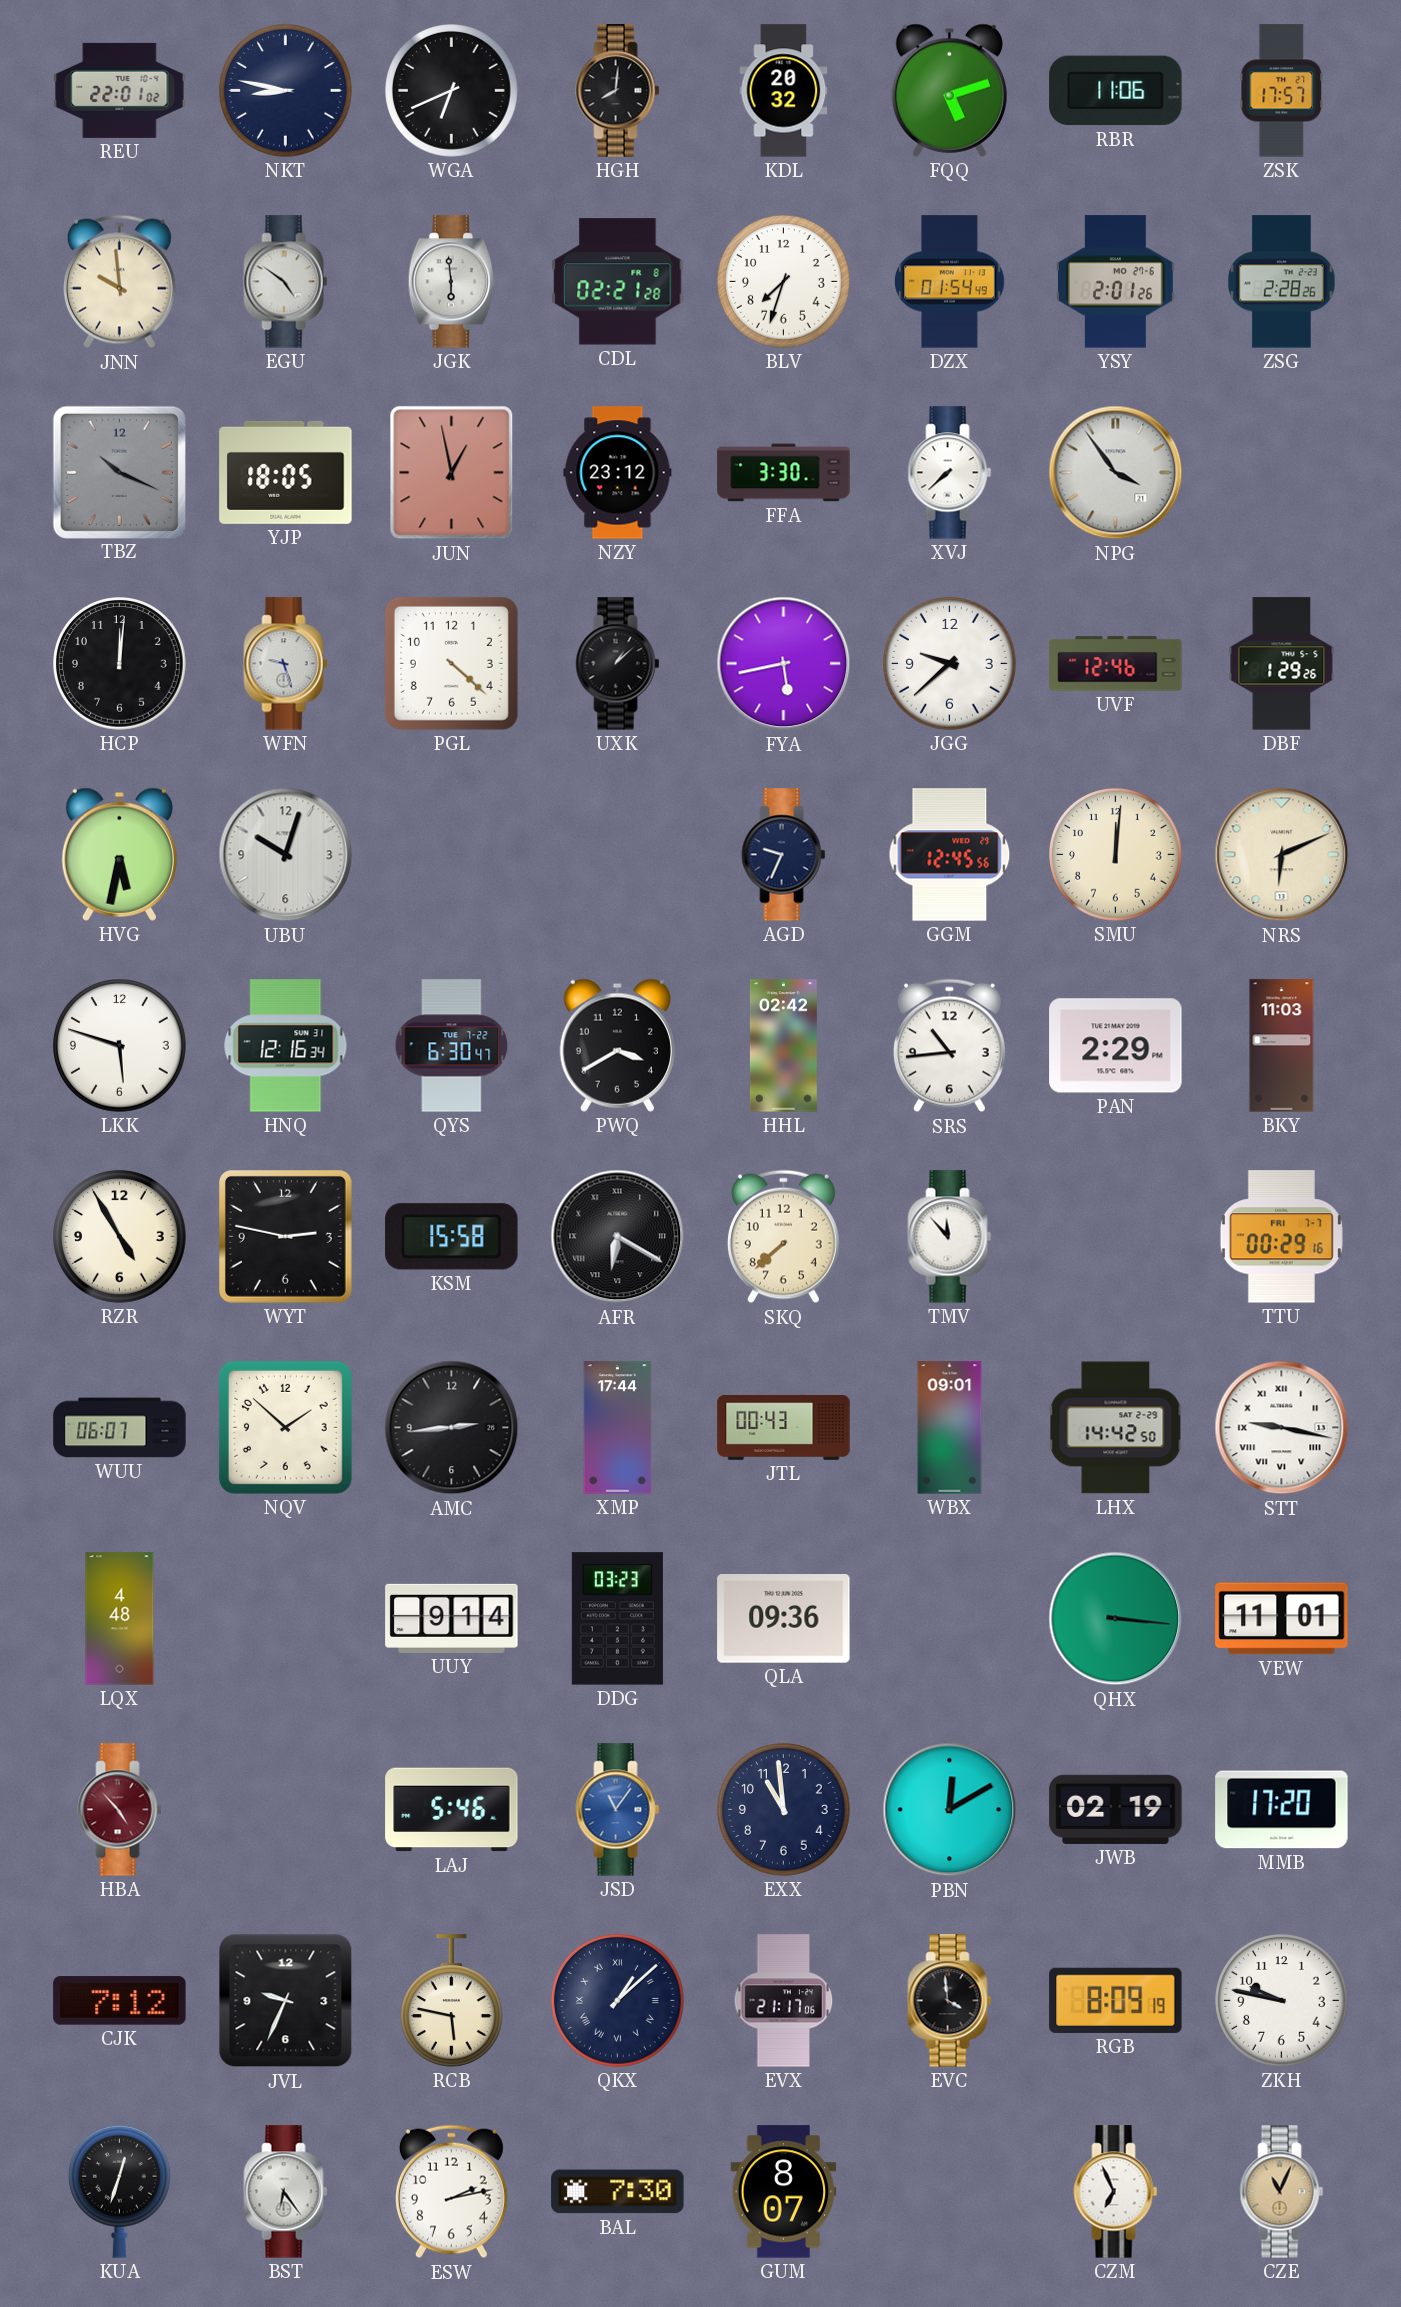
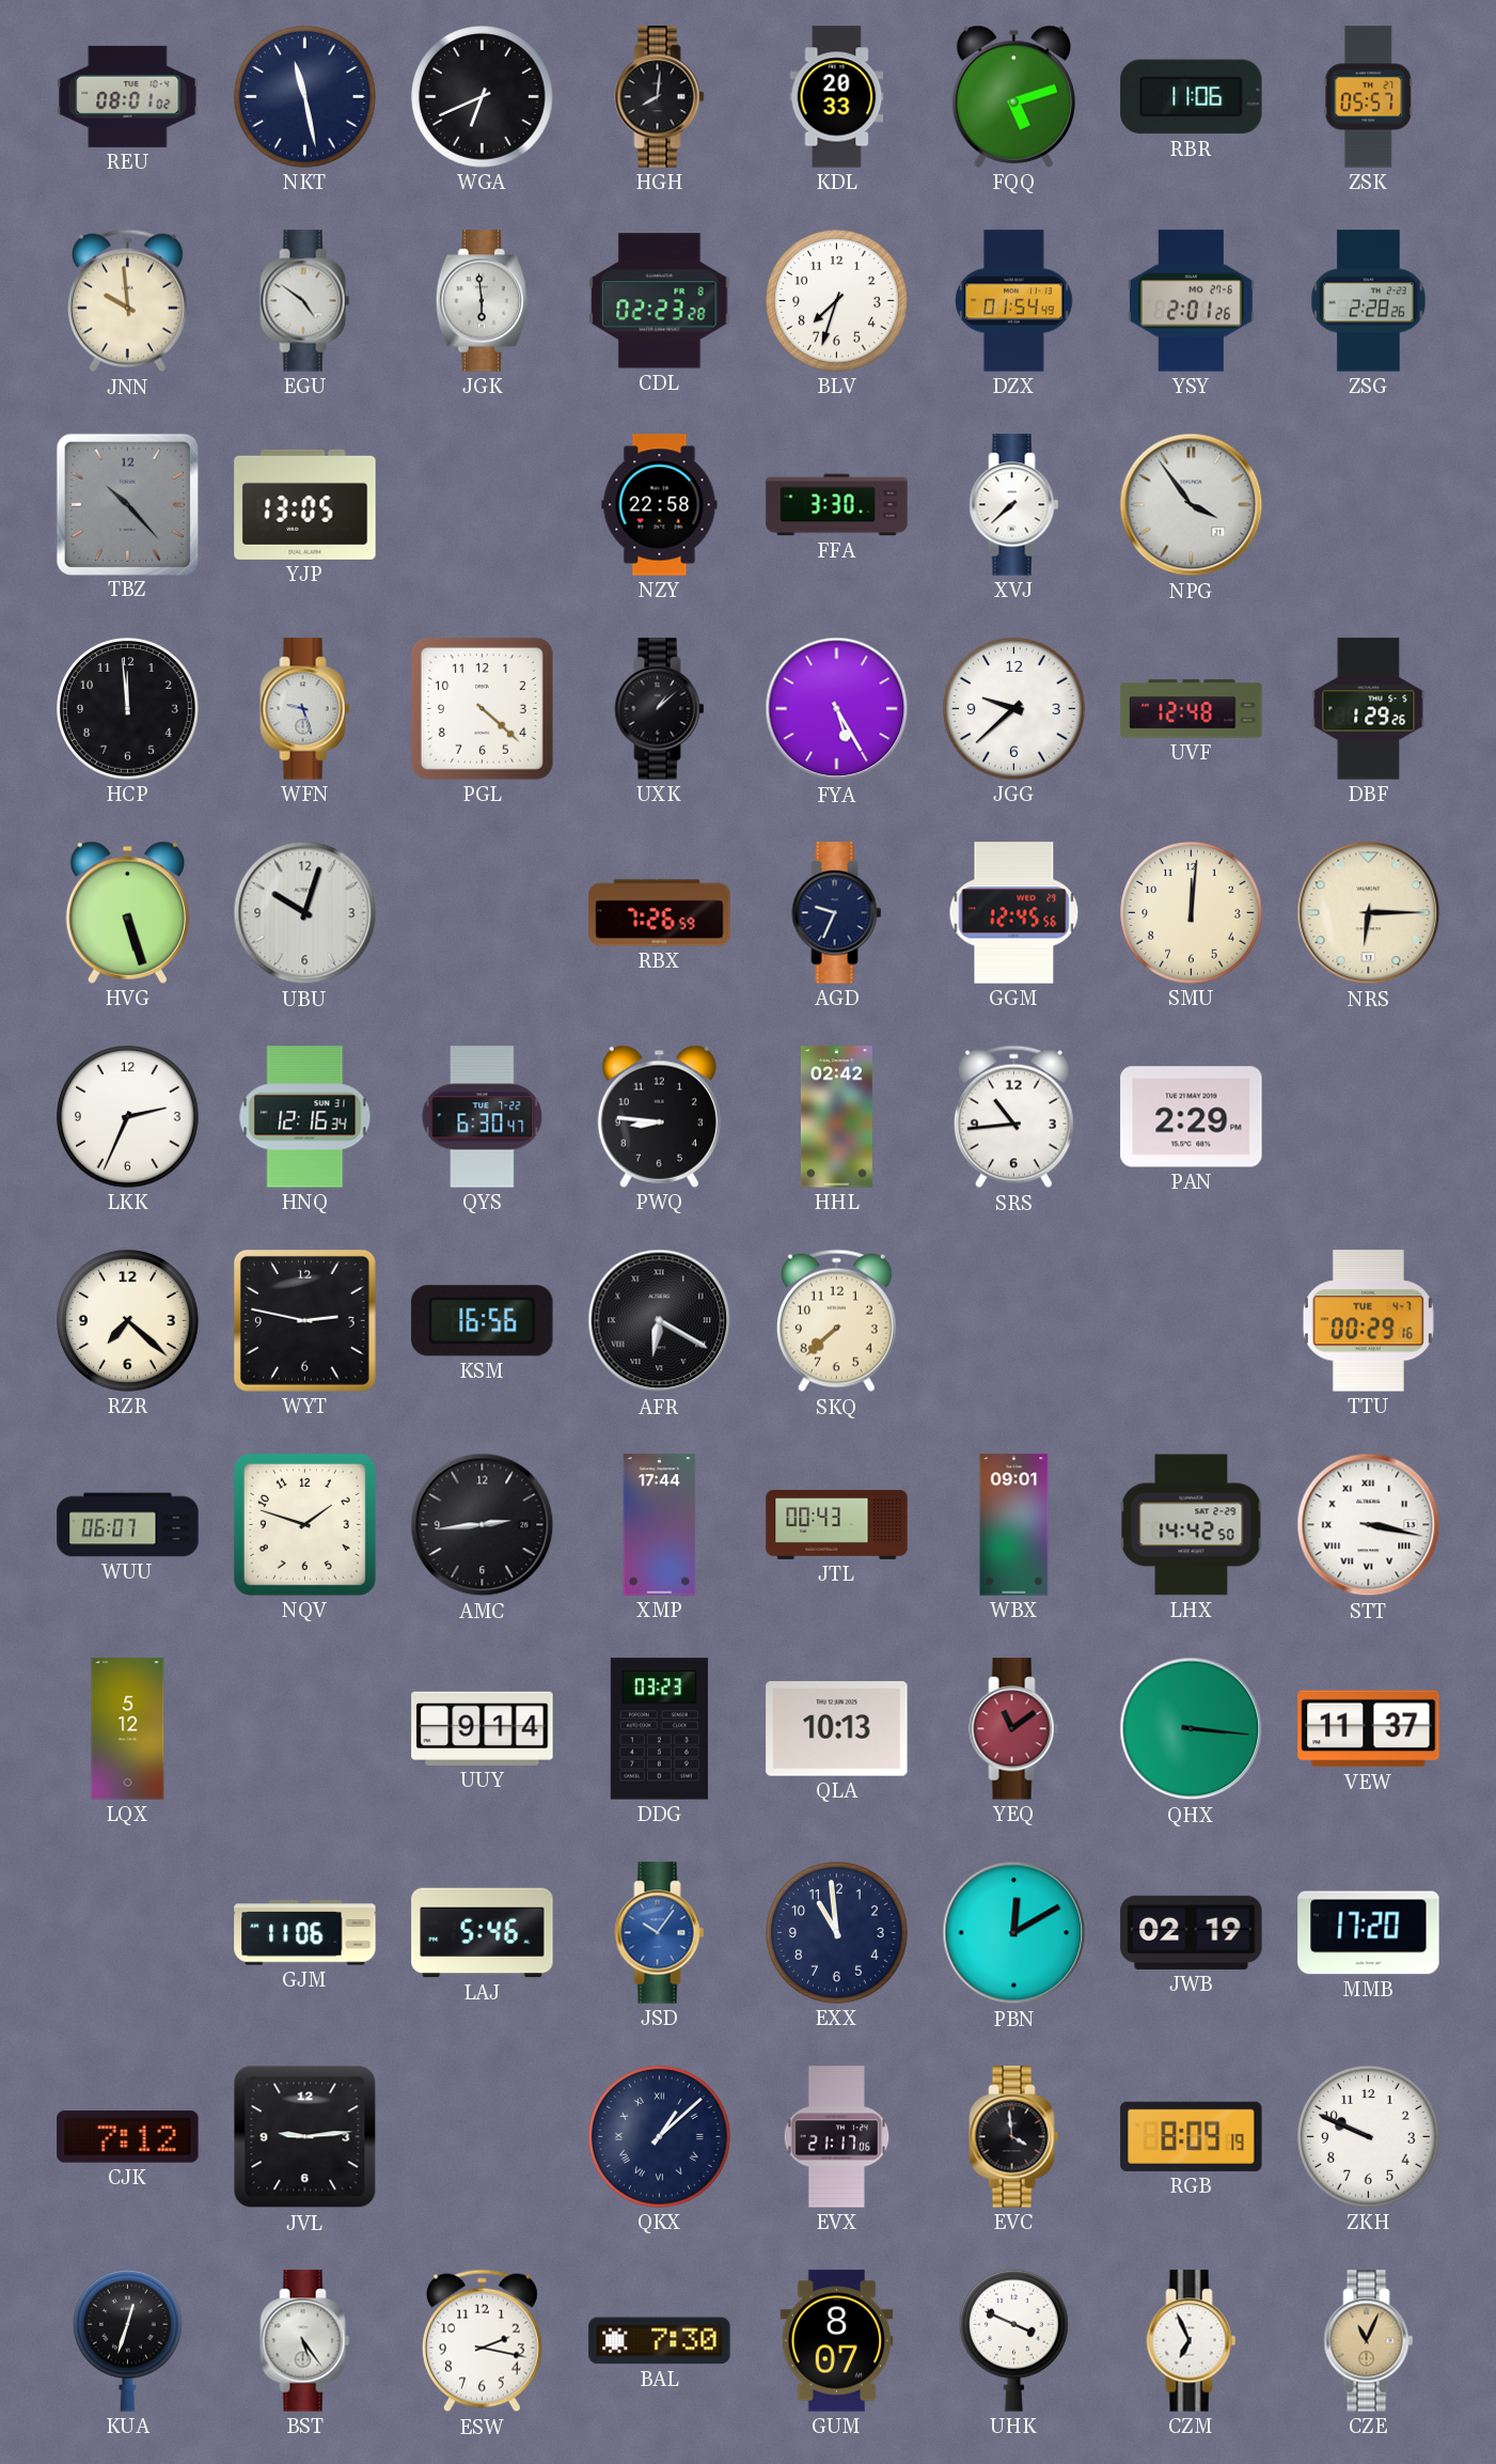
REU: 22:01 -> 08:01 (128, 96)
NKT: 8:47 -> 11:28 (305, 97)
KDL: 20:32 -> 20:33 (837, 97)
ZSK: 17:57 -> 05:57 (1369, 97)
CDL: 02:21 -> 02:23 (660, 301)
TBZ: 10:19 -> 10:23 (127, 504)
YJP: 18:05 -> 13:05 (305, 504)
JUN: 12:58 -> none (452, 473)
NZY: 23:12 -> 22:58 (660, 505)
HCP: 12:01 -> 11:59 (128, 709)
FYA: 5:43 -> 5:25 (837, 709)
UVF: 12:46 -> 12:48 (1192, 709)
HVG: 5:32 -> 5:27 (127, 912)
RBX: none -> 7:26 (660, 913)
NRS: 6:11 -> 6:15 (1369, 913)
LKK: 5:48 -> 2:34 (128, 1117)
PWQ: 3:40 -> 8:46 (659, 1116)
BKY: 11:03 -> none (1282, 1046)
RZR: 4:55 -> 7:22 (128, 1321)
KSM: 15:58 -> 16:56 (483, 1321)
TMV: 11:53 -> none (950, 1237)
TTU date: FRI 7-7 -> TUE 4-7 (1368, 1321)
NQV: 1:52 -> 1:48 (304, 1524)
STT: 9:17 -> 3:17 (1369, 1525)
LQX: 4:48 -> 5:12 (128, 1729)
QLA: 09:36 -> 10:13 (837, 1729)
YEQ: none -> 11:09 (1014, 1729)
VEW: 11:01 -> 11:37 (1369, 1729)
HBA: 4:53 -> none (120, 1810)
GJM: none -> 11:06 (305, 1933)
JSD: 11:06 -> 10:06 (660, 1933)
JVL: 9:34 -> 9:14 (305, 2137)
RCB: 5:47 -> none (451, 2001)
ZKH: 9:47 -> 9:49 (1369, 2137)
BST: 6:24 -> 5:24 (305, 2341)
ESW: 2:13 -> 2:17 (482, 2341)
UHK: none -> 3:49 (1013, 2340)
